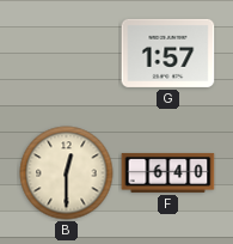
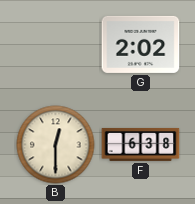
G: 1:57 -> 2:02 (141, 44)
F: 6:40 -> 6:38 (141, 144)
